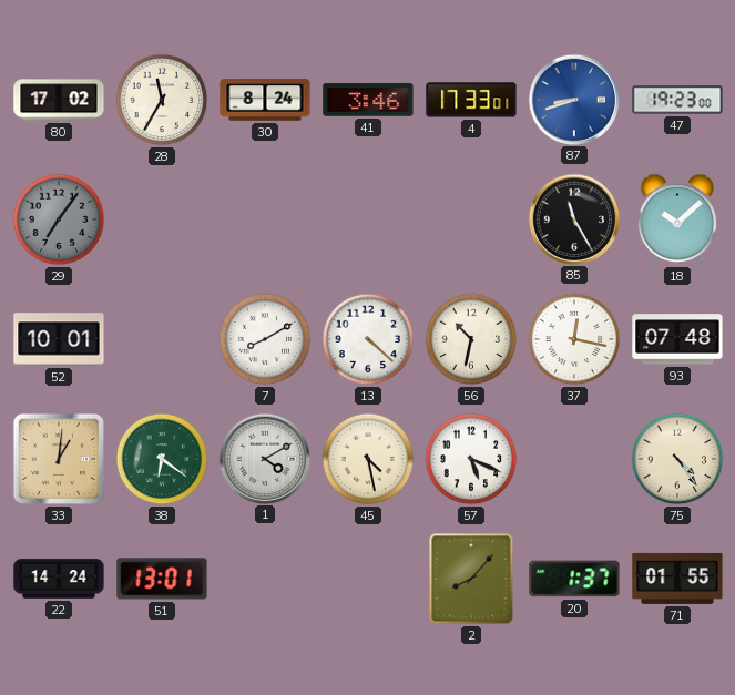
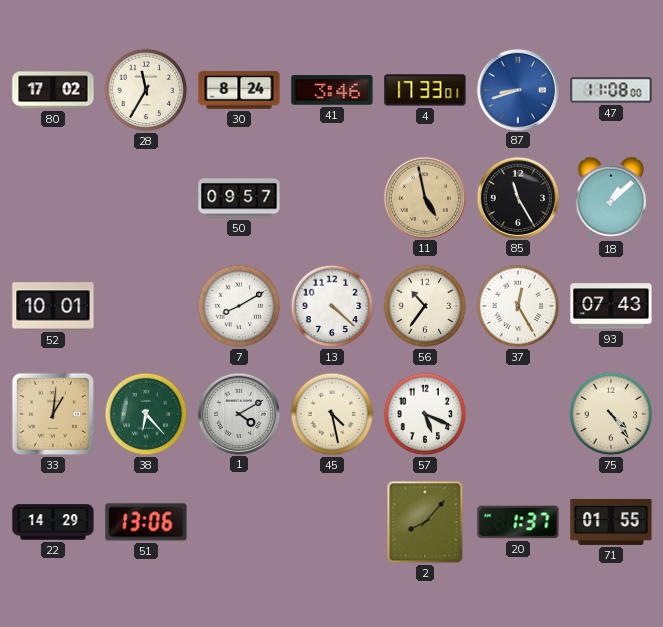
47: 19:23 -> 11:08 (611, 90)
29: 7:06 -> none (59, 219)
50: none -> 09:57 (239, 198)
11: none -> 4:58 (424, 197)
18: 10:08 -> 1:08 (611, 198)
56: 10:32 -> 10:36 (425, 306)
37: 12:17 -> 12:25 (518, 306)
93: 07:48 -> 07:43 (611, 306)
38: 6:21 -> 6:23 (146, 414)
22: 14:24 -> 14:29 (53, 522)
51: 13:01 -> 13:06 (146, 522)
